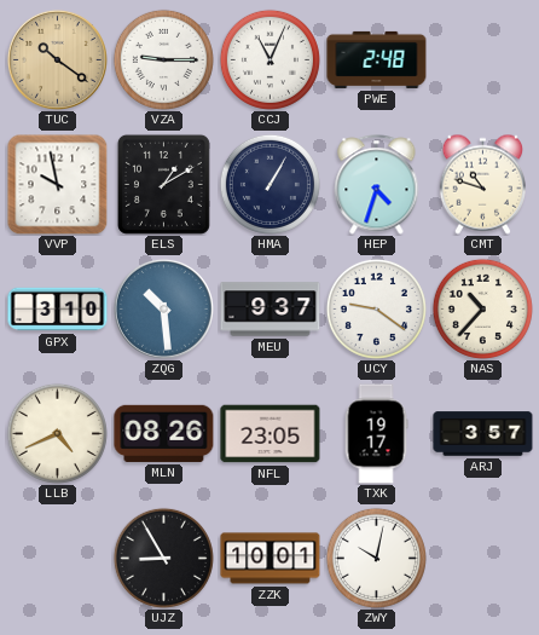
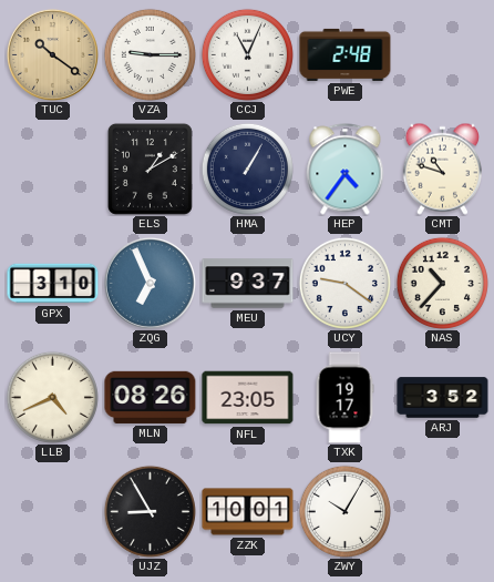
VVP: 9:58 -> none (57, 184)
HEP: 4:33 -> 4:36 (346, 170)
ZQG: 10:29 -> 6:56 (150, 283)
ARJ: 3:57 -> 3:52 (443, 398)
ZWY: 10:02 -> 10:05 (344, 511)
